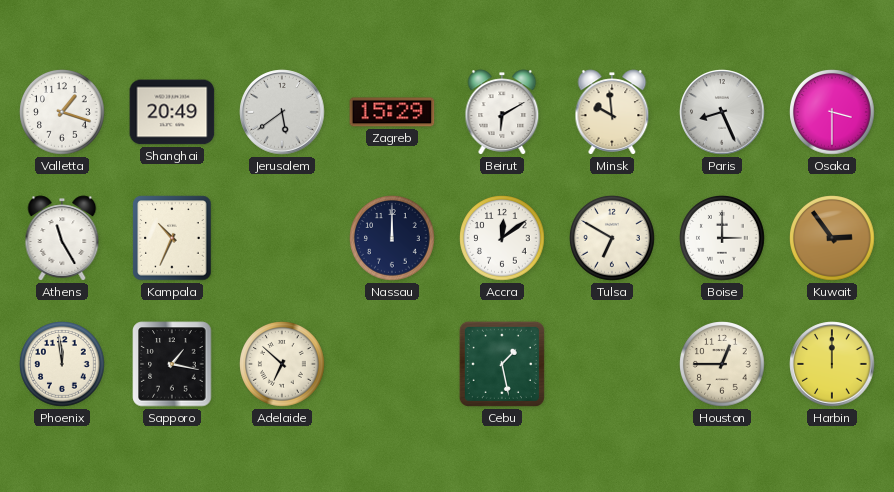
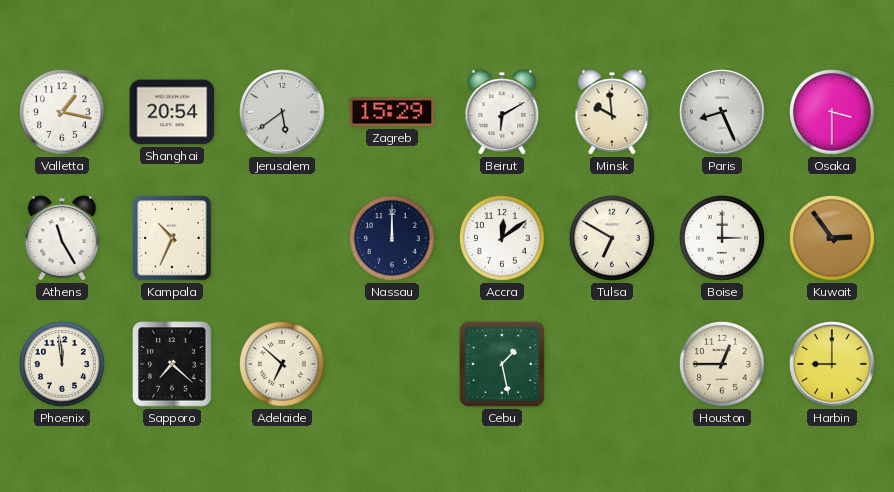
Valletta: 1:18 -> 1:17 (62, 112)
Shanghai: 20:49 -> 20:54 (172, 112)
Sapporo: 1:17 -> 7:22 (172, 364)
Harbin: 12:00 -> 9:00 (832, 364)
